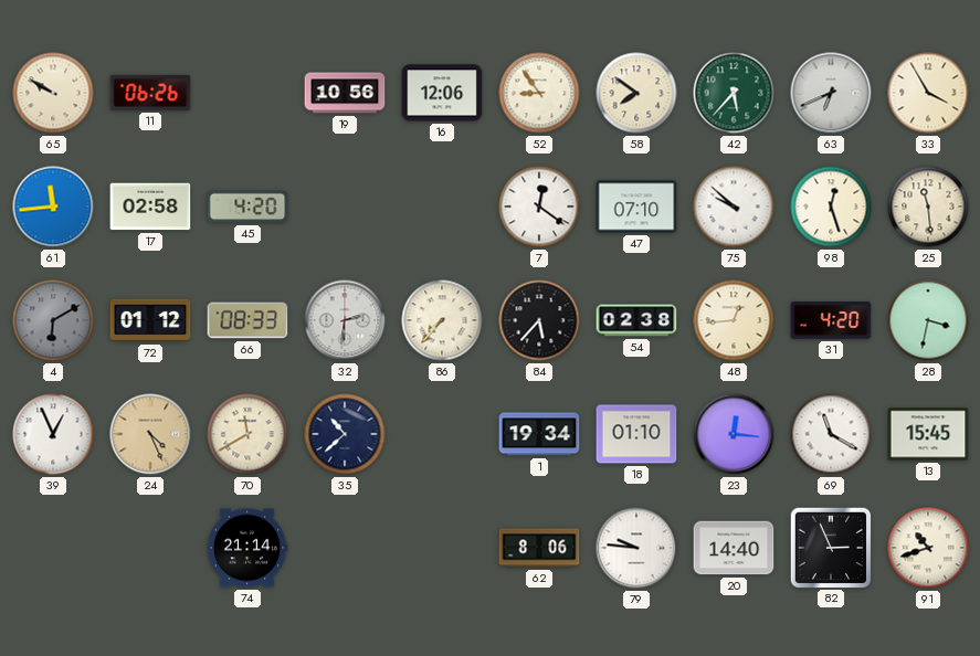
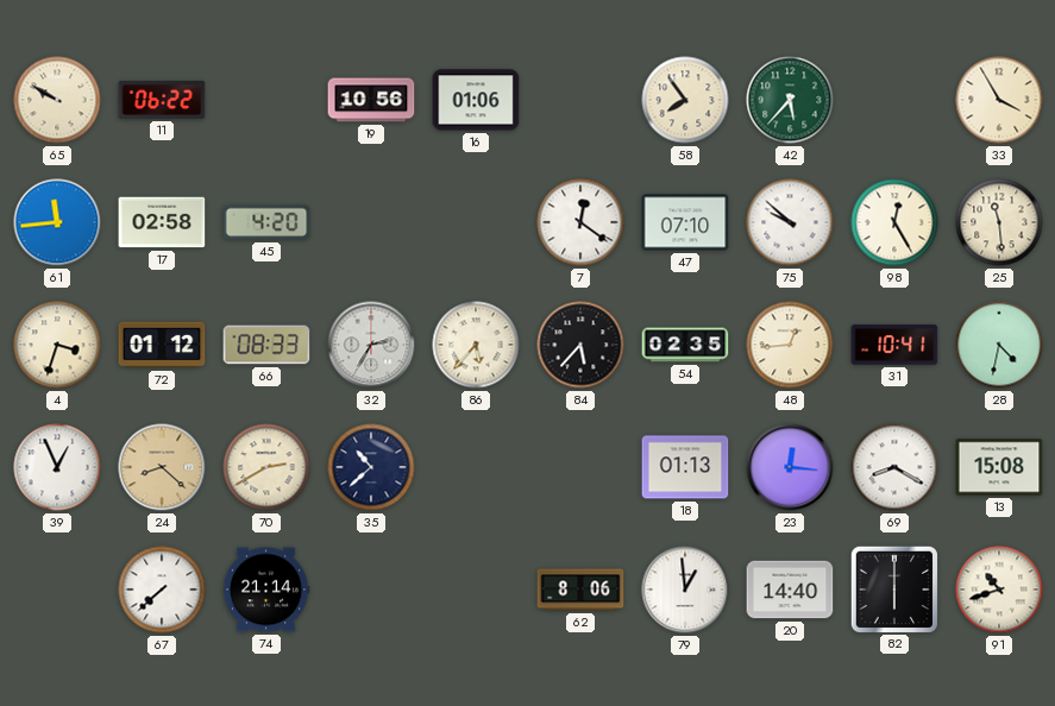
11: 06:26 -> 06:22 (162, 100)
16: 12:06 -> 01:06 (476, 100)
52: 8:54 -> none (539, 93)
58: 7:51 -> 7:54 (685, 100)
63: 6:41 -> none (831, 93)
98: 12:27 -> 12:25 (894, 222)
4: 6:10 -> 3:33 (57, 345)
4 dial: grey -> cream (57, 345)
32: 2:31 -> 2:35 (371, 345)
86: 7:37 -> 5:37 (476, 345)
54: 02:38 -> 02:35 (685, 345)
31: 4:20 -> 10:41 (894, 345)
28: 3:32 -> 4:32 (999, 345)
24: 4:26 -> 8:22 (162, 467)
70: 11:40 -> 2:40 (266, 467)
1: 19:34 -> none (539, 434)
18: 01:10 -> 01:13 (685, 467)
69: 11:20 -> 8:20 (894, 467)
13: 15:45 -> 15:08 (999, 467)
67: none -> 7:38 (162, 590)
79: 9:46 -> 12:59 (685, 590)
82: 2:56 -> 6:00 (893, 588)
